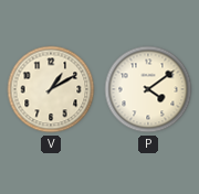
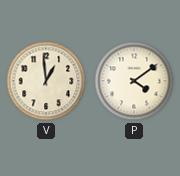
V: 1:10 -> 12:59 (46, 81)
